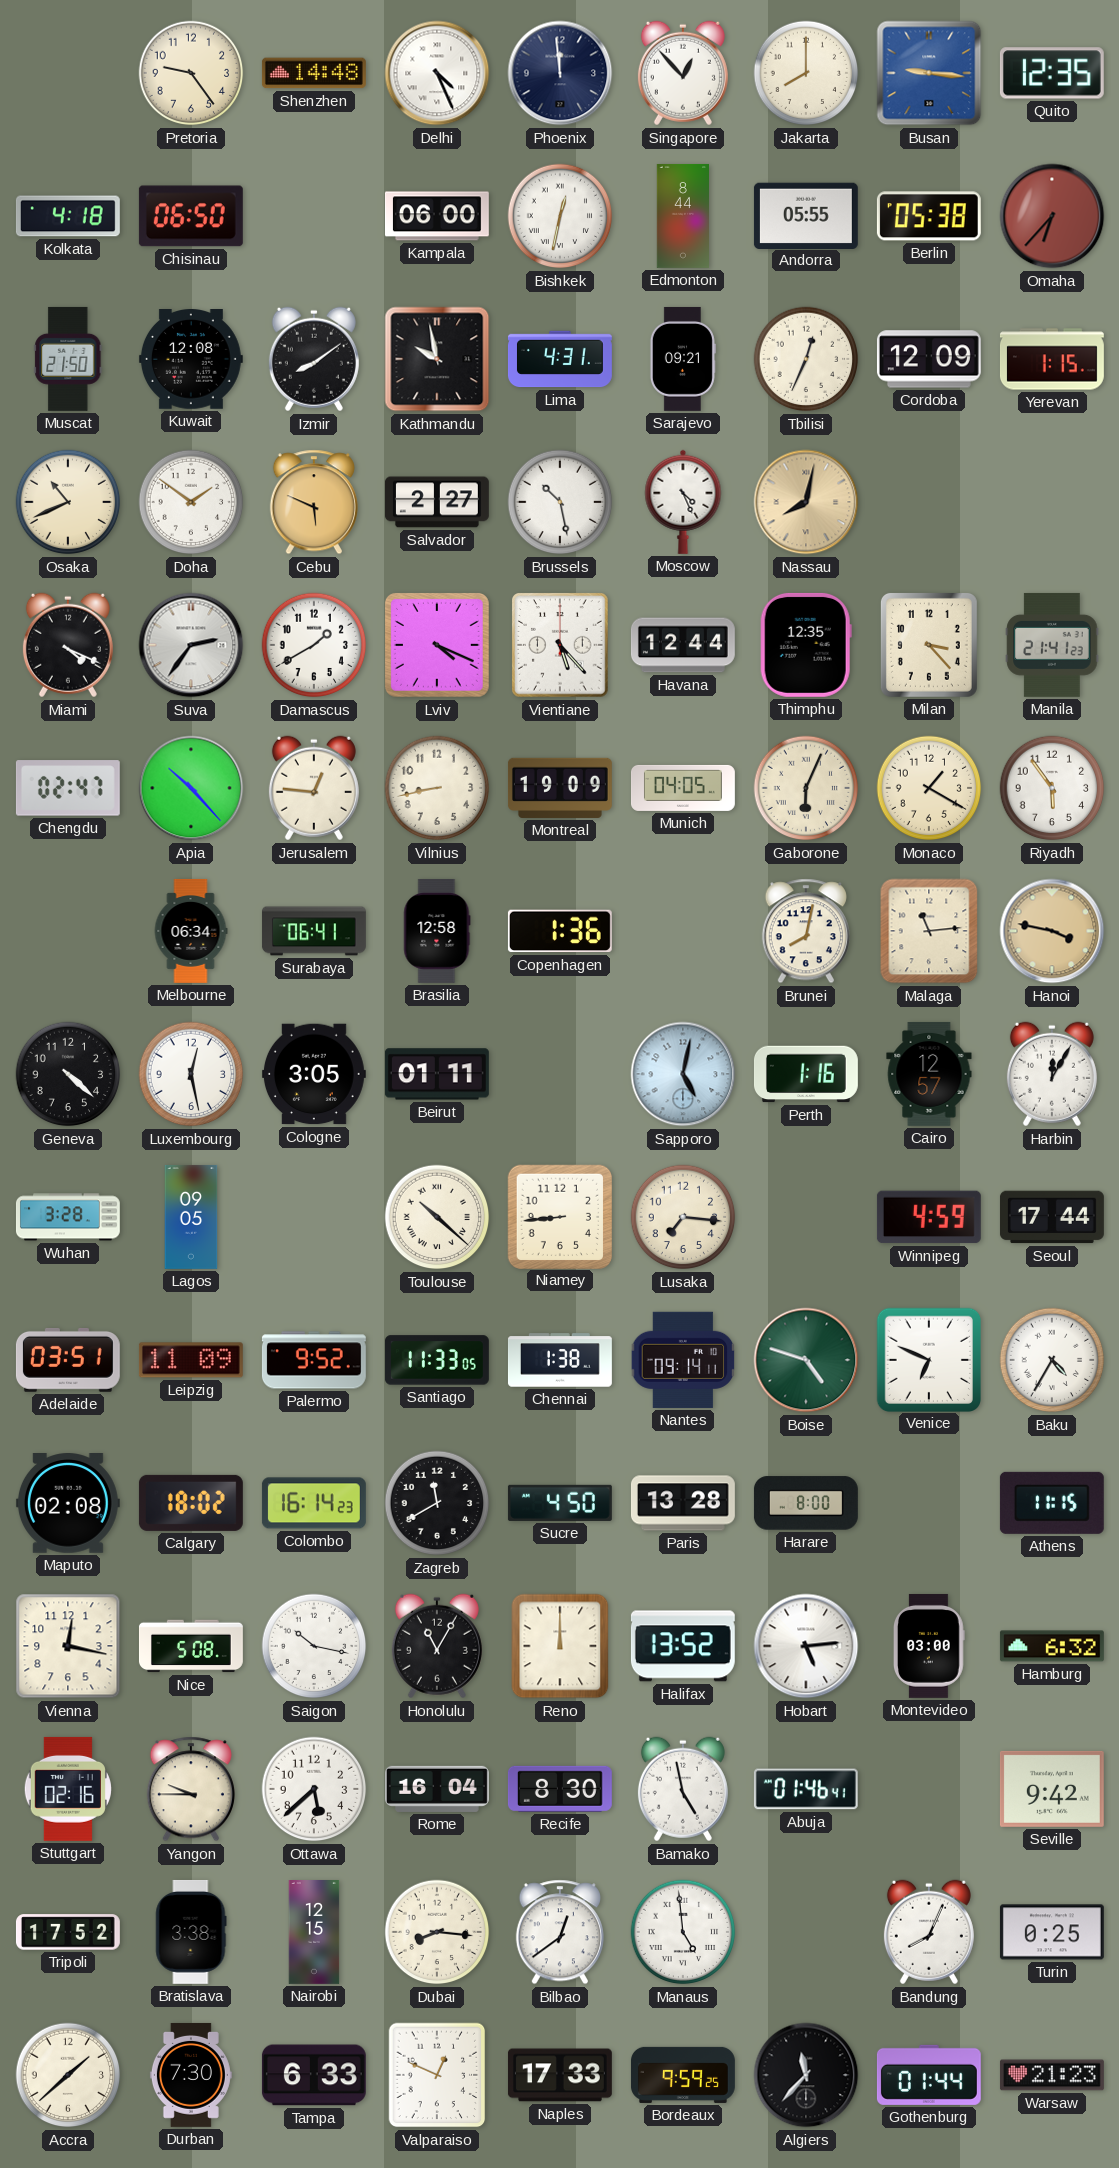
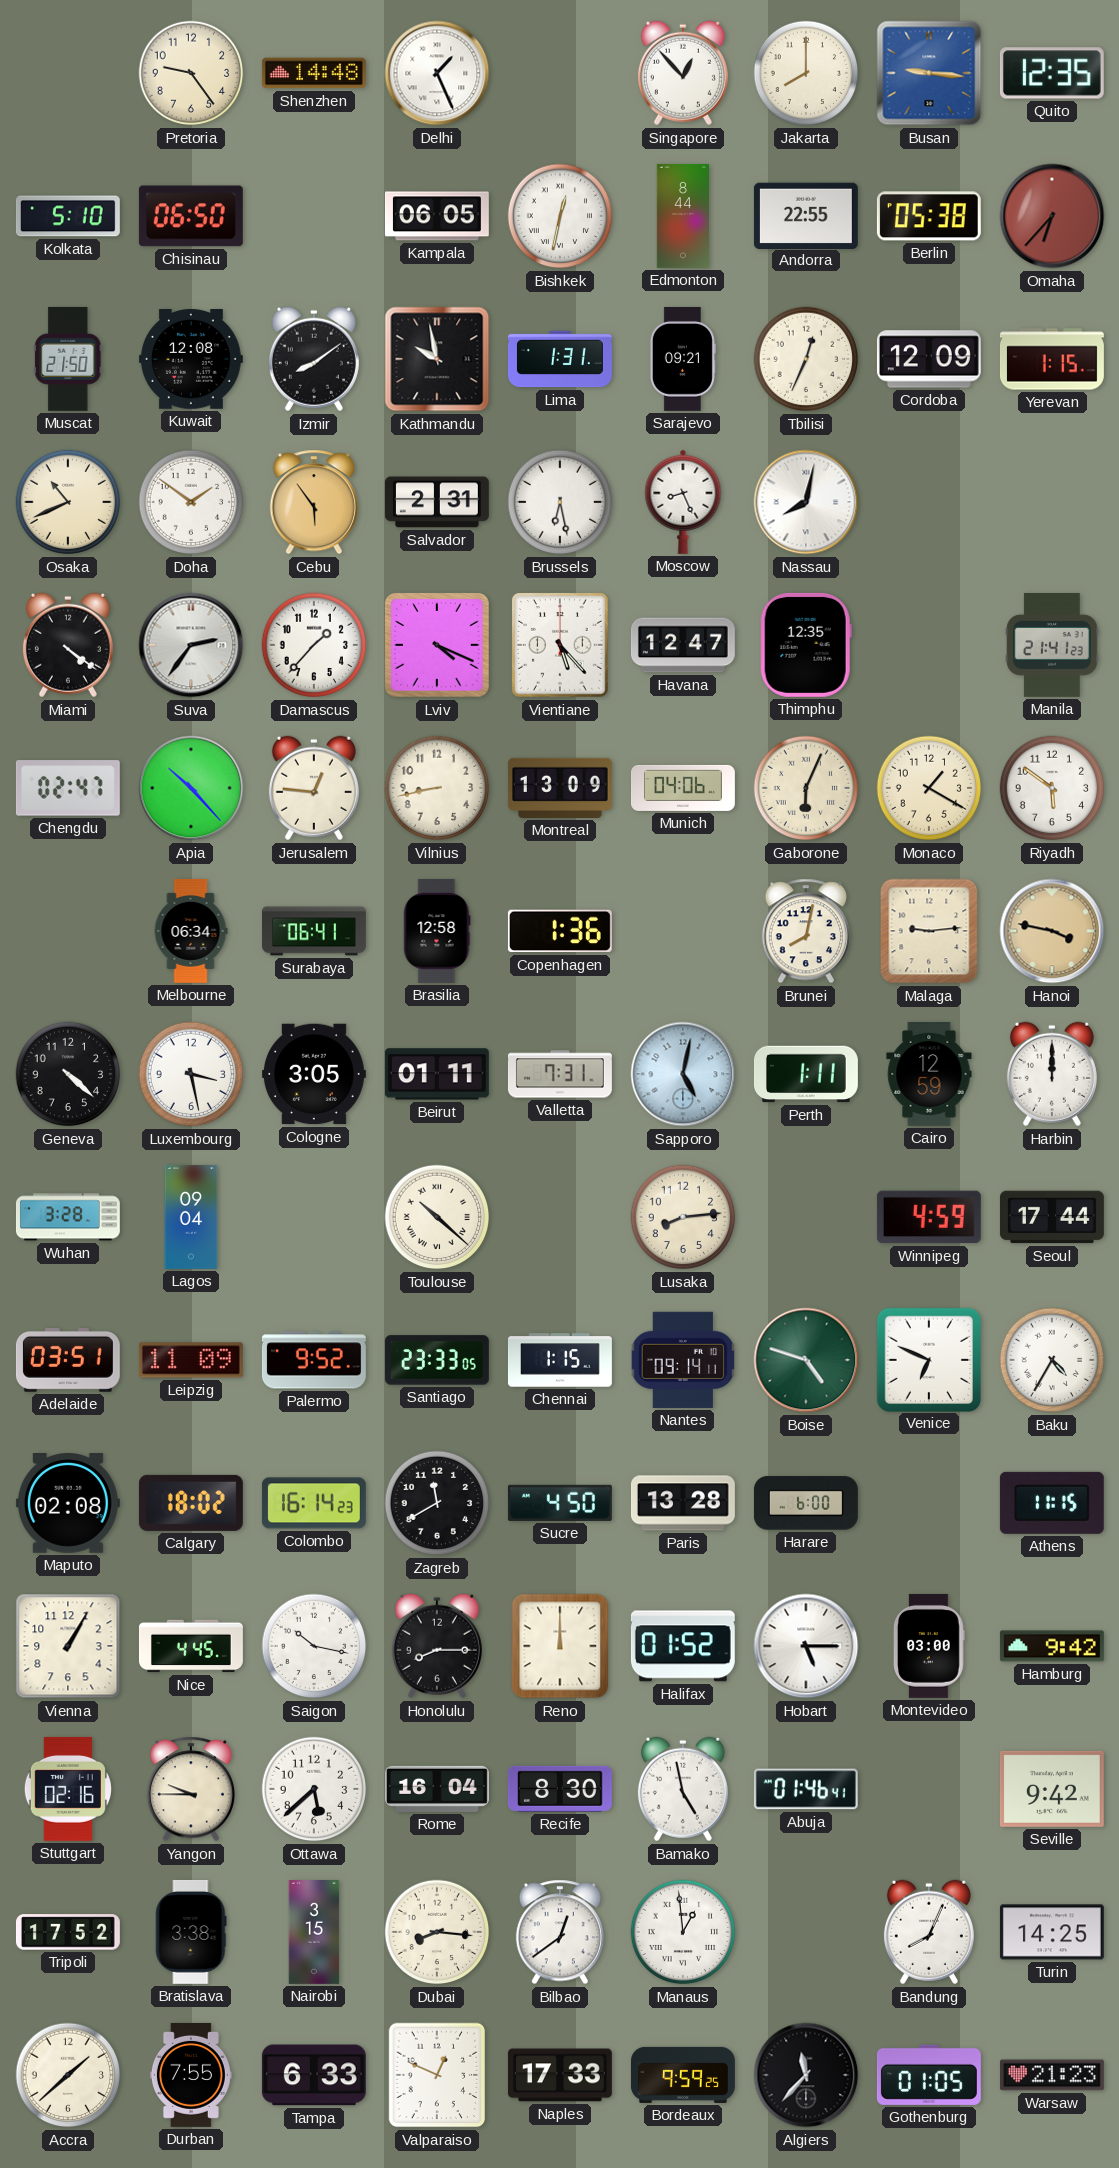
Delhi: 4:26 -> 1:26 (437, 73)
Phoenix: 11:59 -> none (560, 73)
Kolkata: 4:18 -> 5:10 (68, 216)
Kampala: 06:00 -> 06:05 (437, 216)
Andorra: 05:55 -> 22:55 (806, 215)
Lima: 4:31 -> 1:31 (560, 359)
Cebu: 5:49 -> 5:54 (314, 502)
Salvador: 2:27 -> 2:31 (437, 502)
Brussels: 10:28 -> 6:28 (560, 502)
Moscow: 4:26 -> 8:26 (683, 502)
Nassau dial: champagne -> white (806, 502)
Miami: 4:19 -> 4:21 (68, 645)
Damascus: 1:40 -> 1:37 (314, 645)
Havana: 12:44 -> 12:47 (683, 645)
Milan: 3:23 -> none (929, 645)
Montreal: 19:09 -> 13:09 (560, 788)
Munich: 04:05 -> 04:06 (684, 788)
Riyadh: 5:54 -> 5:51 (1052, 788)
Malaga: 11:14 -> 9:14 (929, 931)
Luxembourg: 12:28 -> 3:28 (191, 1074)
Valletta: none -> 7:31 (560, 1074)
Perth: 1:16 -> 1:11 (806, 1074)
Cairo: 12:57 -> 12:59 (929, 1074)
Harbin: 12:05 -> 12:00 (1052, 1074)
Lagos: 09:05 -> 09:04 (191, 1217)
Niamey: 8:44 -> none (559, 1216)
Lusaka: 7:16 -> 8:14 (683, 1217)
Santiago: 11:33 -> 23:33 (437, 1360)
Chennai: 1:38 -> 1:15 (560, 1360)
Harare: 8:00 -> 6:00 (806, 1503)
Vienna: 12:17 -> 1:05 (68, 1646)
Nice: 5:08 -> 4:45 (191, 1646)
Honolulu: 11:05 -> 8:15 (437, 1646)
Halifax: 13:52 -> 01:52 (683, 1646)
Hobart: 5:14 -> 5:15 (806, 1646)
Hamburg: 6:32 -> 9:42 (1052, 1646)
Nairobi: 12:15 -> 3:15 (314, 1933)
Manaus: 4:59 -> 12:59 (683, 1932)
Turin: 0:25 -> 14:25 (1052, 1932)
Durban: 7:30 -> 7:55 (191, 2075)
Gothenburg: 01:44 -> 01:05 (929, 2075)
